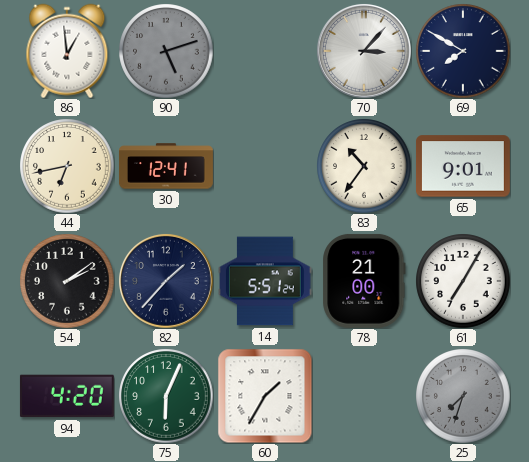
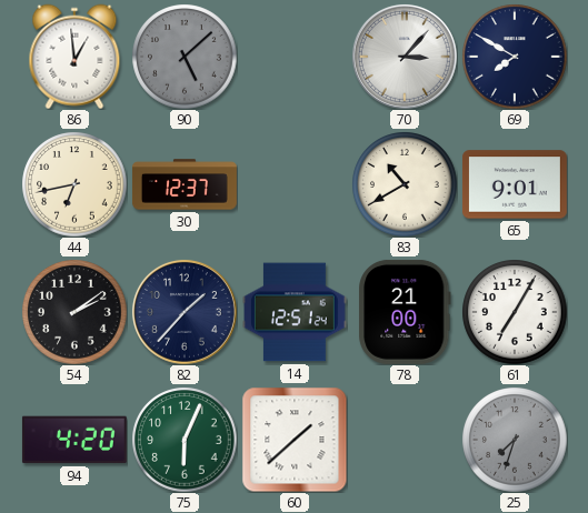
90: 5:12 -> 5:08 (185, 57)
30: 12:41 -> 12:37 (185, 184)
83: 10:36 -> 10:40 (405, 184)
14: 5:51 -> 12:51 (295, 312)
60: 1:35 -> 1:38 (295, 440)
